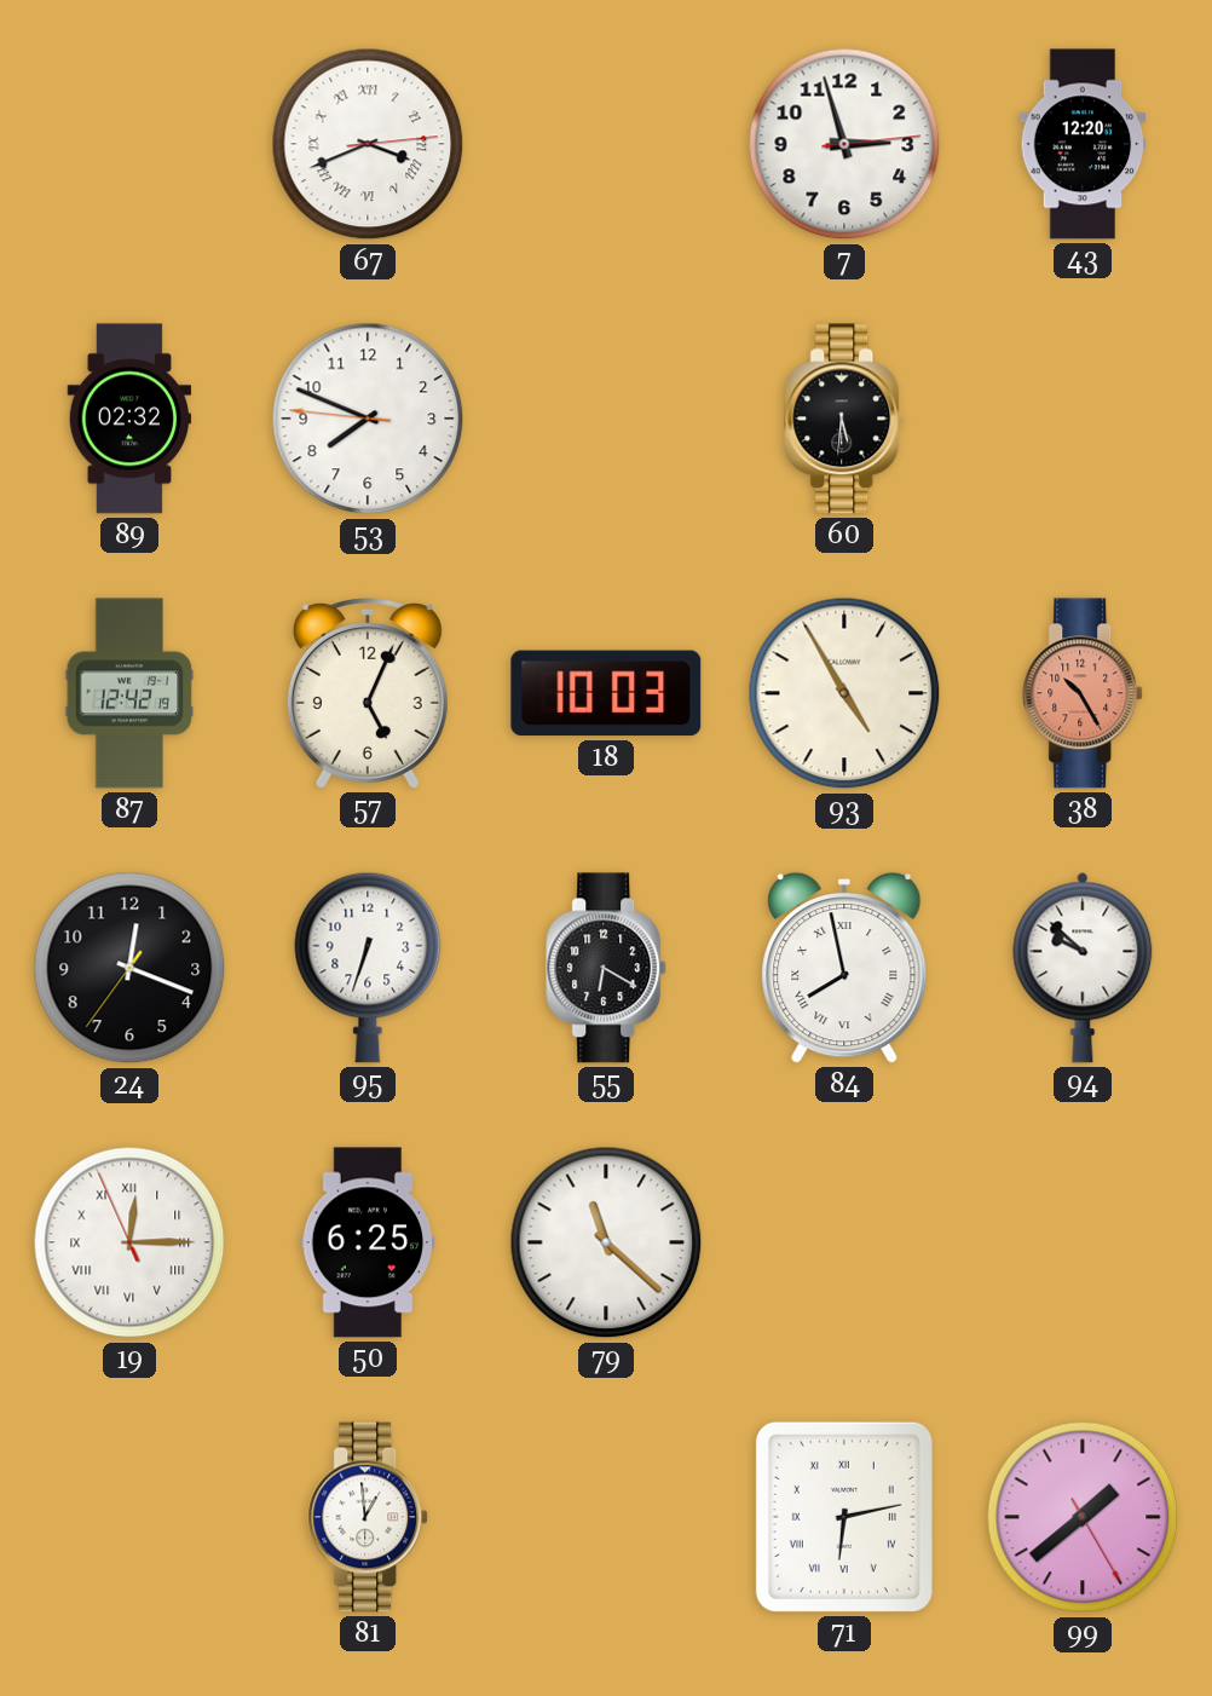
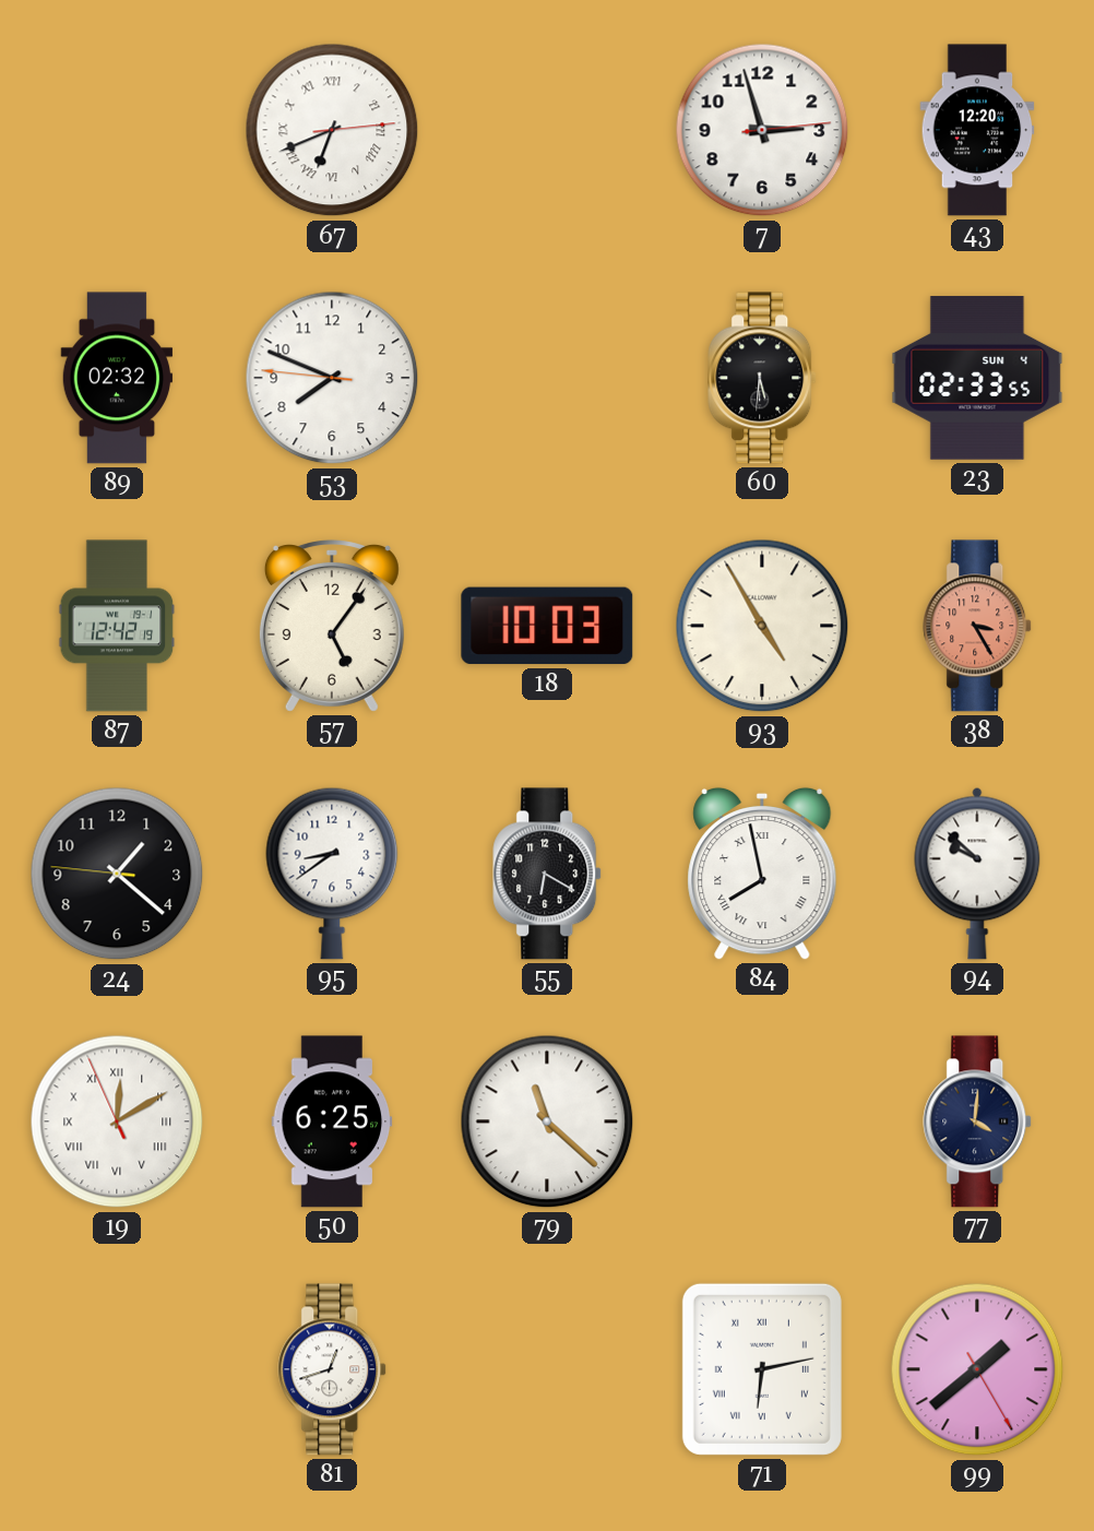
67: 3:41 -> 6:41 (332, 130)
23: none -> 02:33 (977, 378)
57: 5:04 -> 5:06 (332, 627)
38: 10:25 -> 3:25 (978, 626)
24: 12:18 -> 1:21 (117, 874)
95: 6:33 -> 8:39 (332, 874)
19: 12:14 -> 12:09 (117, 1121)
77: none -> 4:01 (978, 1121)
81: 12:59 -> 12:42 (333, 1369)
